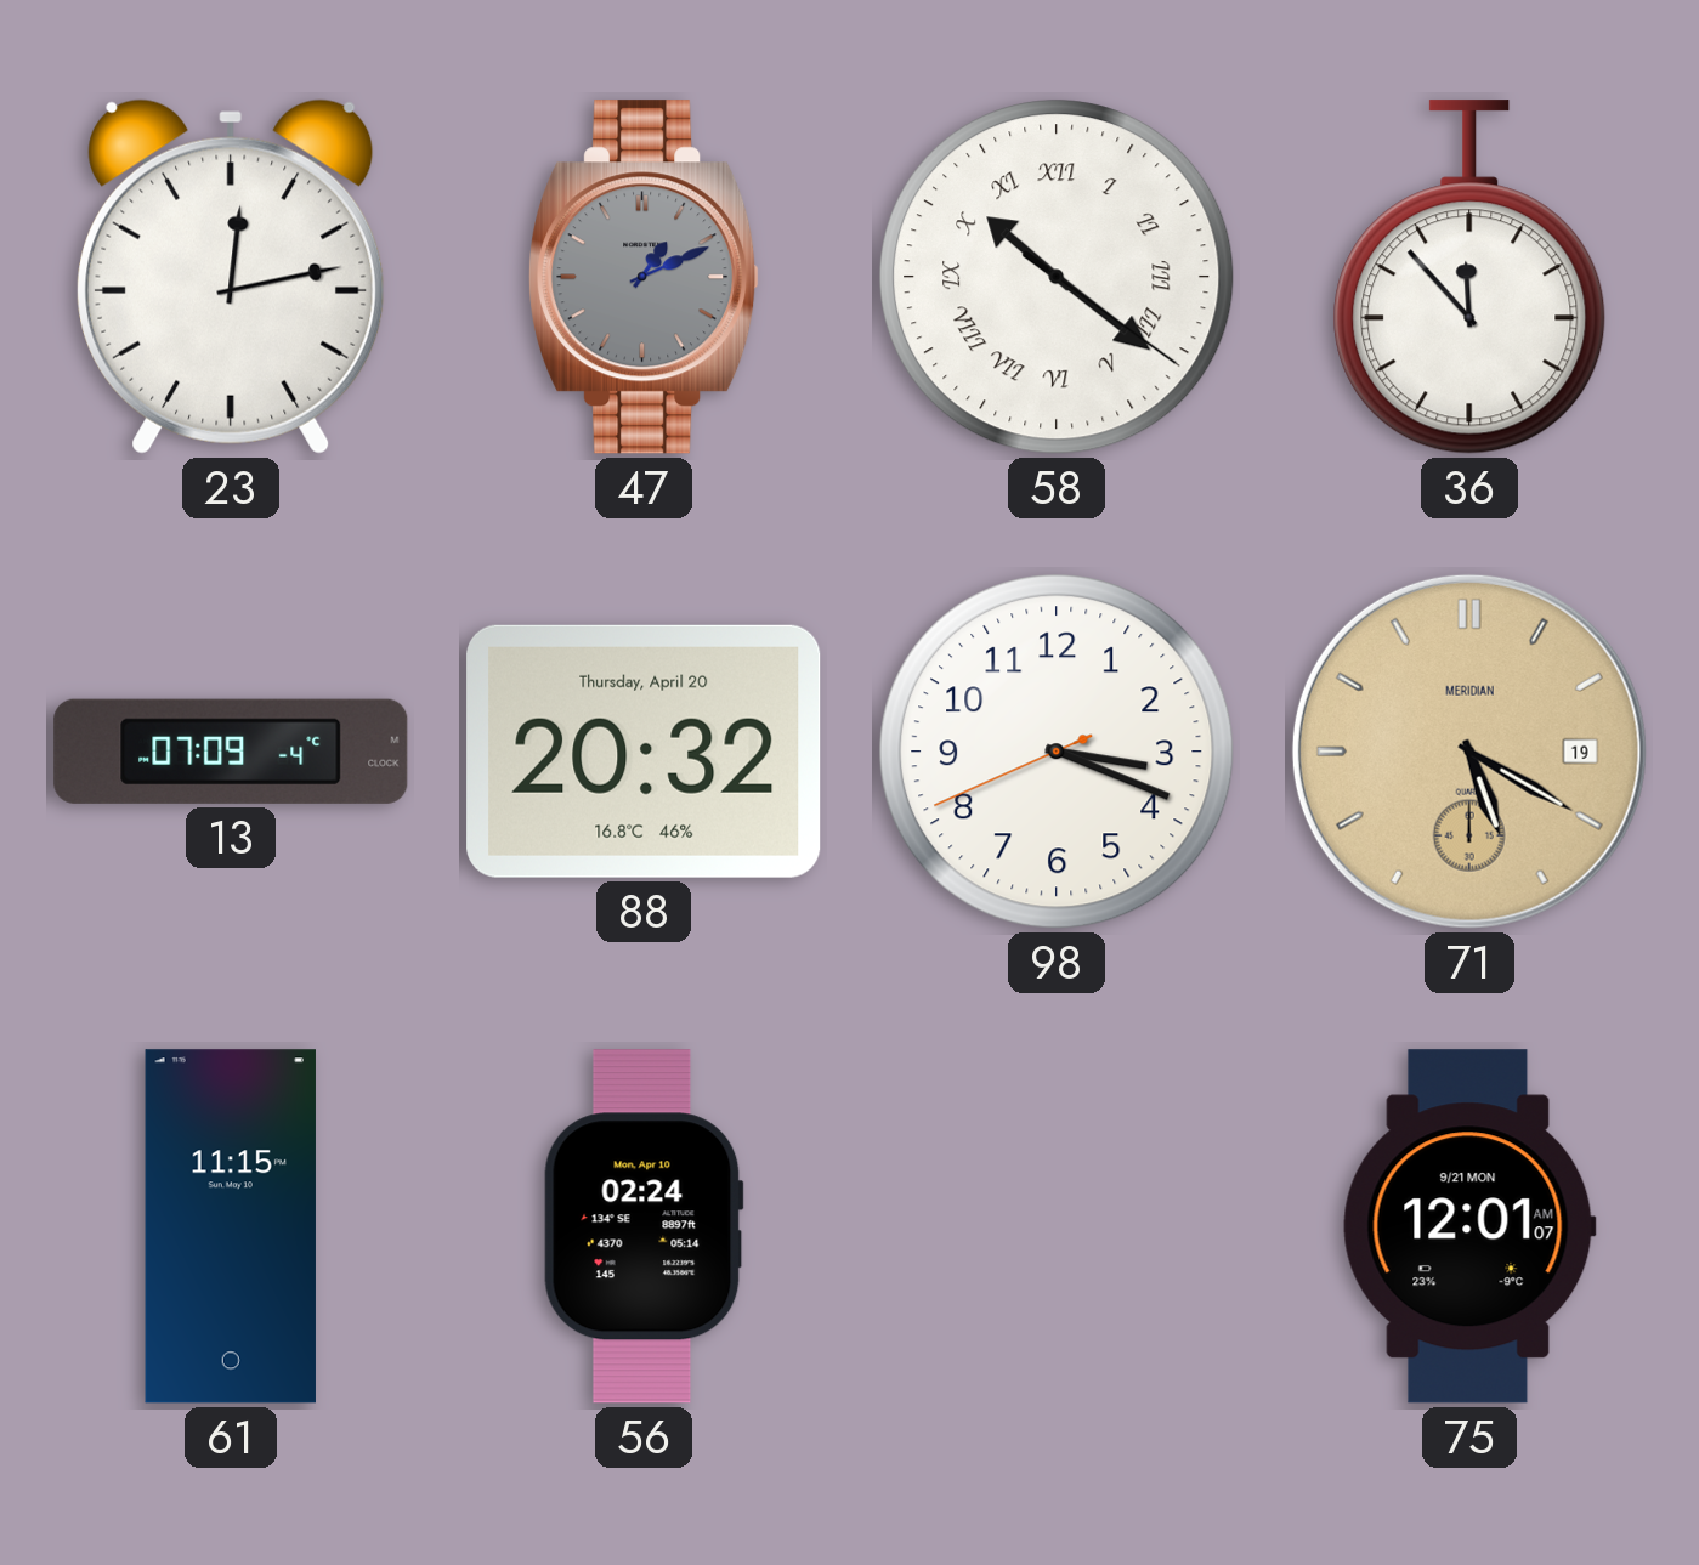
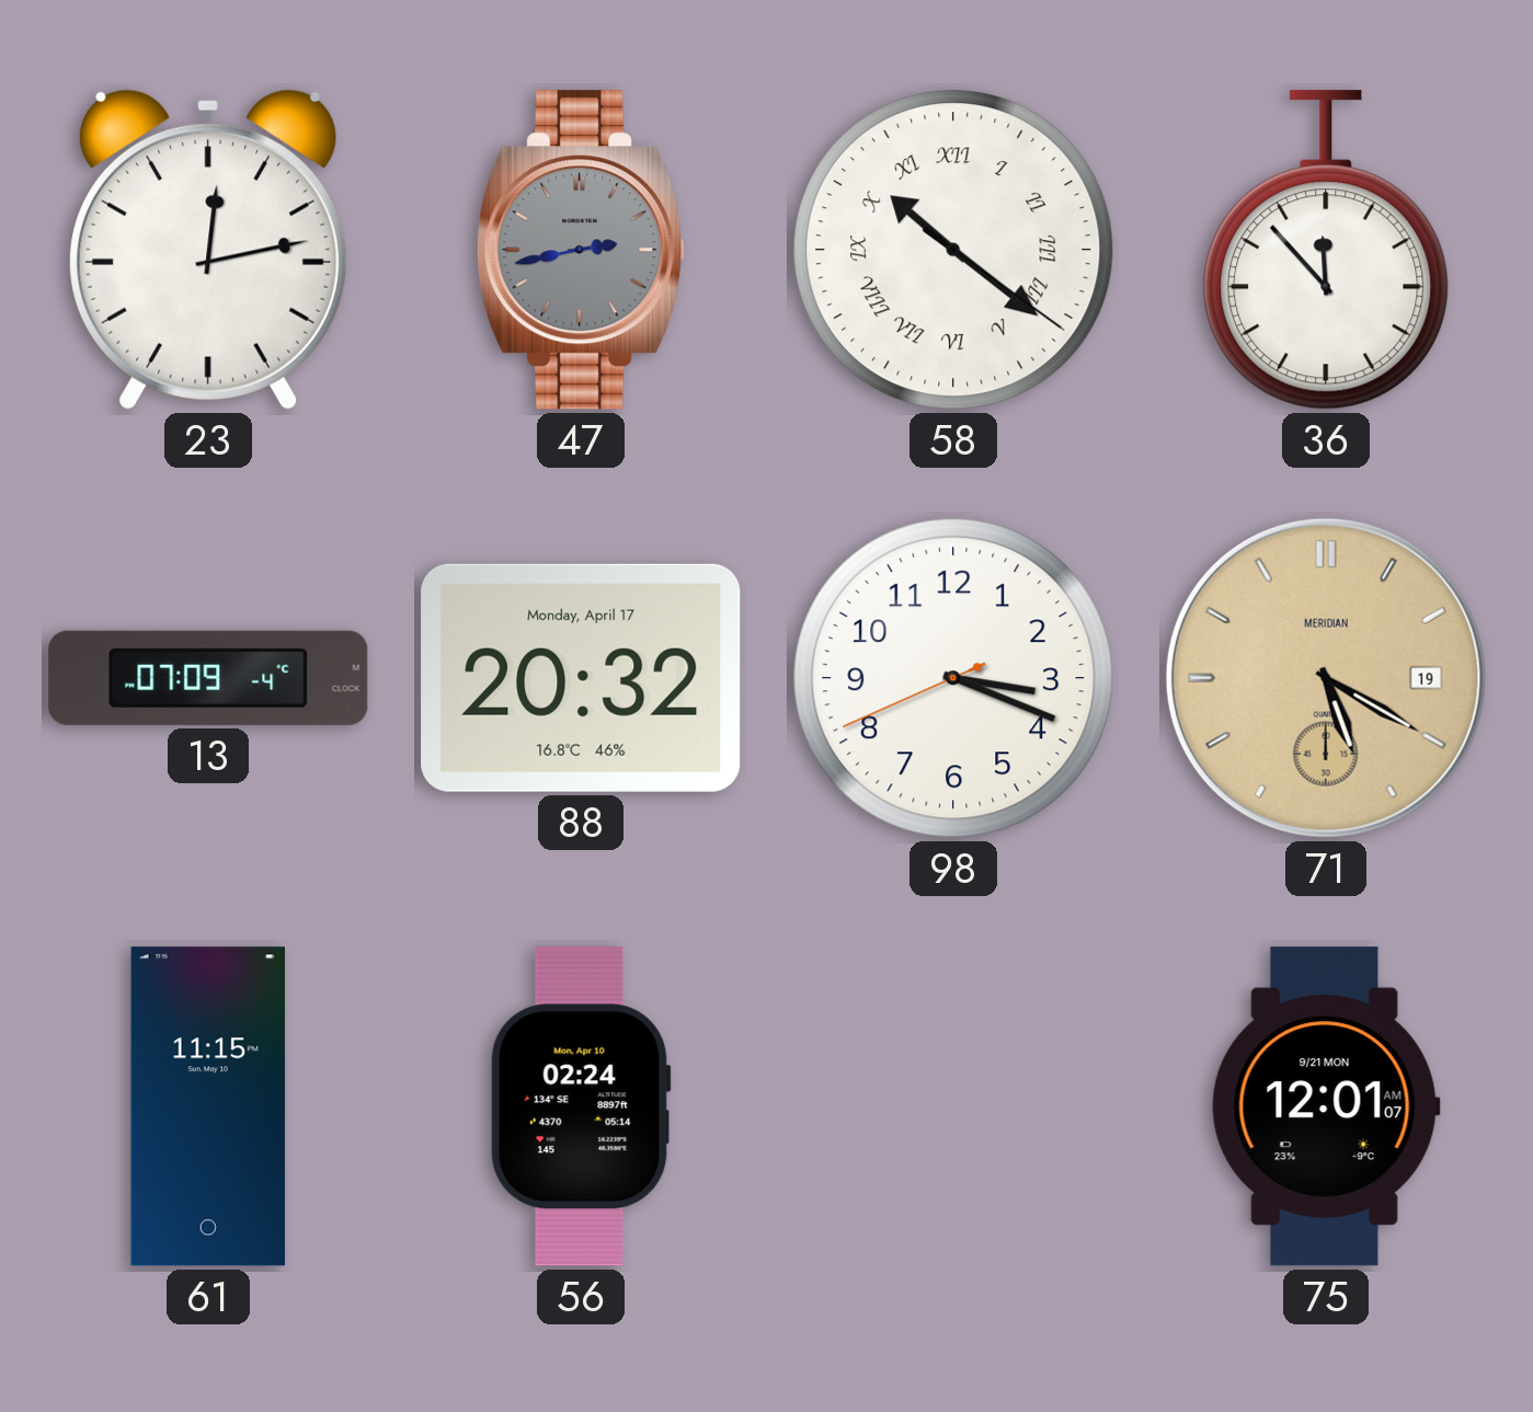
47: 1:11 -> 2:43 (581, 250)
88 date: Thursday, April 20 -> Monday, April 17 (581, 678)
